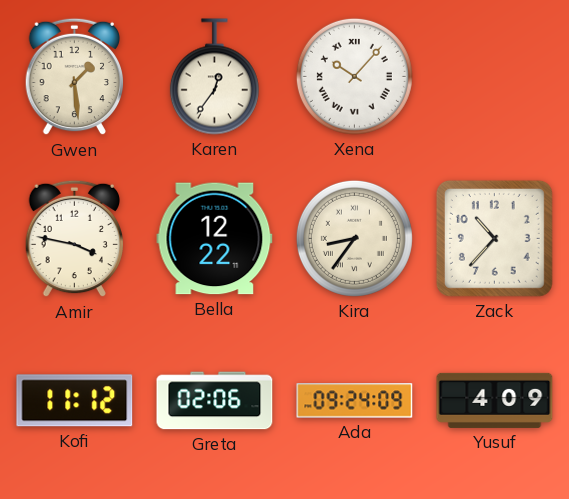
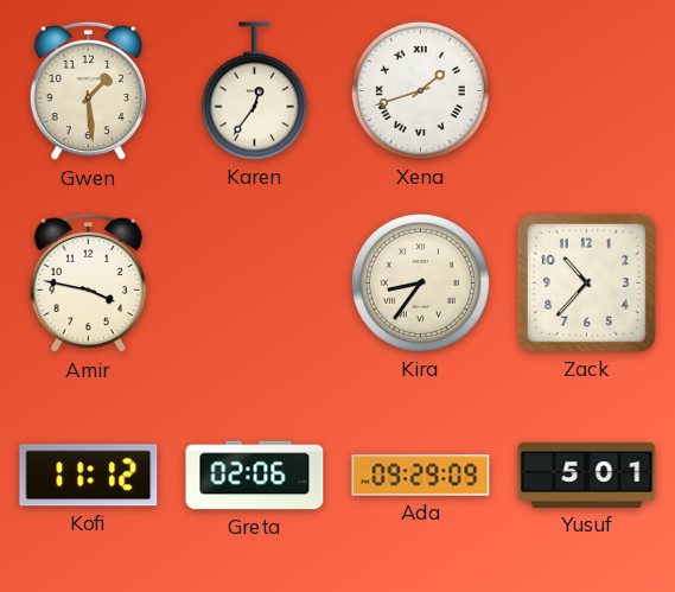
Xena: 10:07 -> 1:42 (420, 90)
Bella: 12:22 -> none (215, 239)
Ada: 09:24 -> 09:29 (421, 476)
Yusuf: 4:09 -> 5:01 (587, 475)
